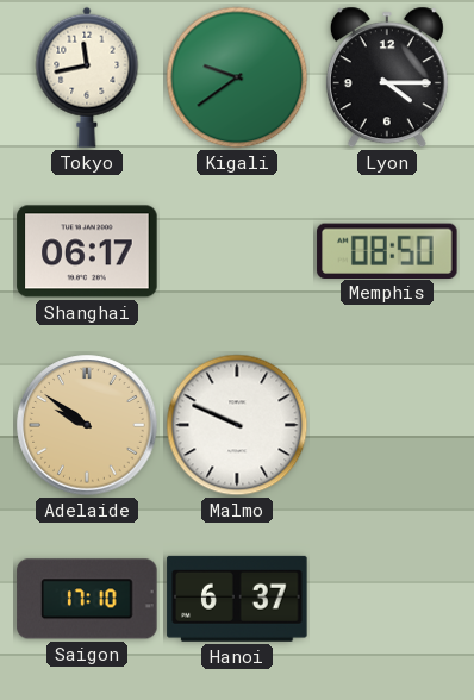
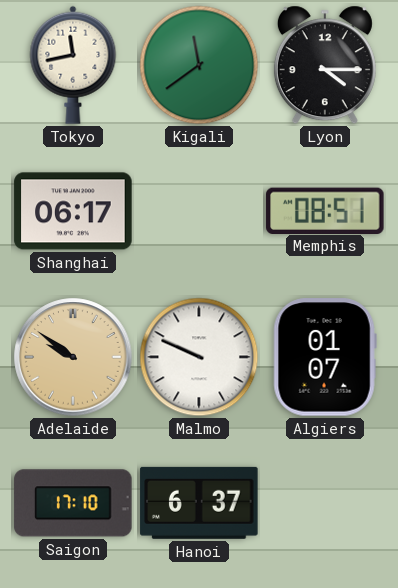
Kigali: 9:39 -> 11:39 (199, 65)
Memphis: 08:50 -> 08:51 (325, 210)
Algiers: none -> 01:07 (325, 357)
